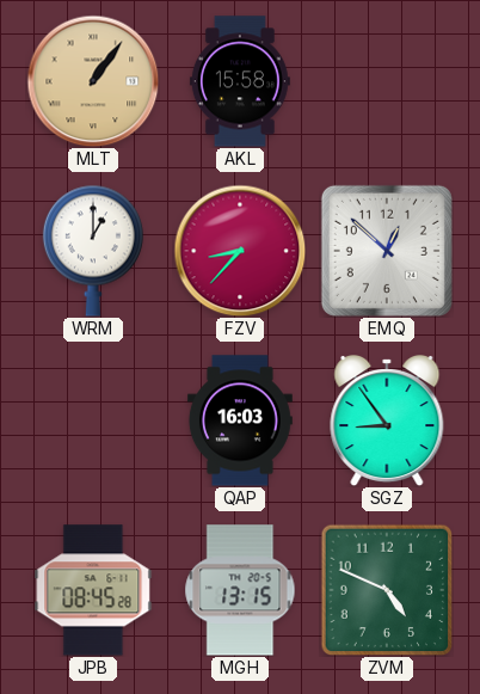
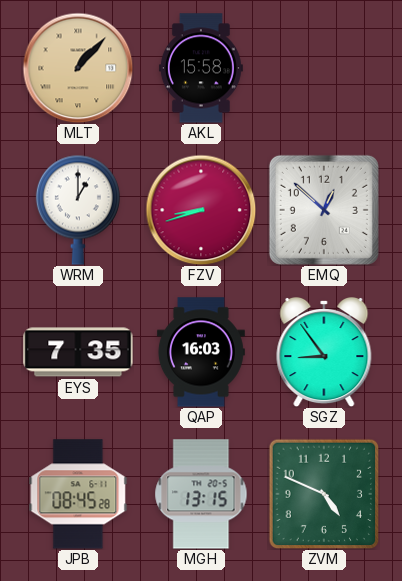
MLT: 1:06 -> 1:07 (78, 68)
FZV: 8:37 -> 8:42 (201, 210)
EYS: none -> 7:35 (78, 352)
